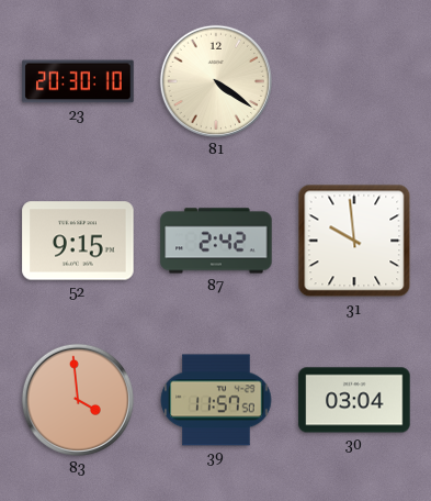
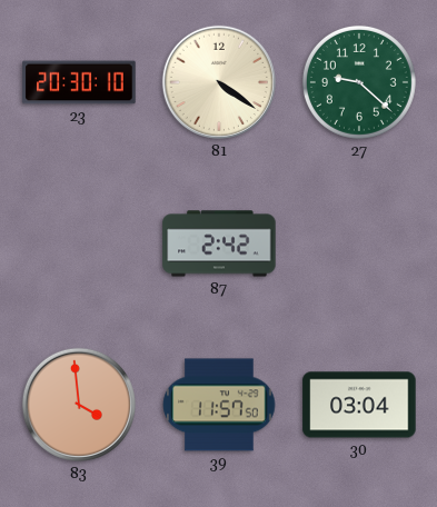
27: none -> 9:22 (359, 82)
52: 9:15 -> none (78, 241)
31: 9:59 -> none (354, 241)
